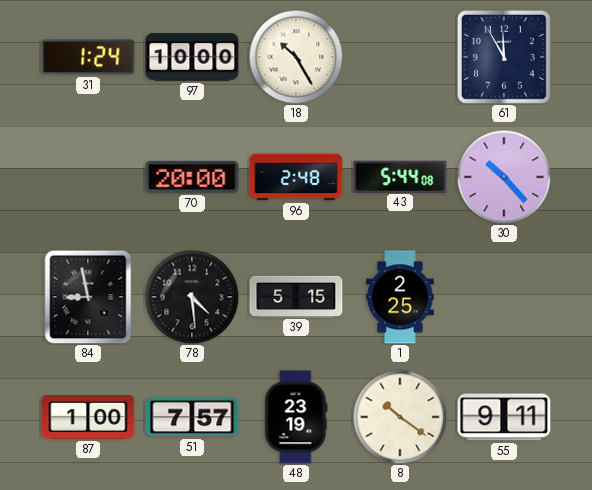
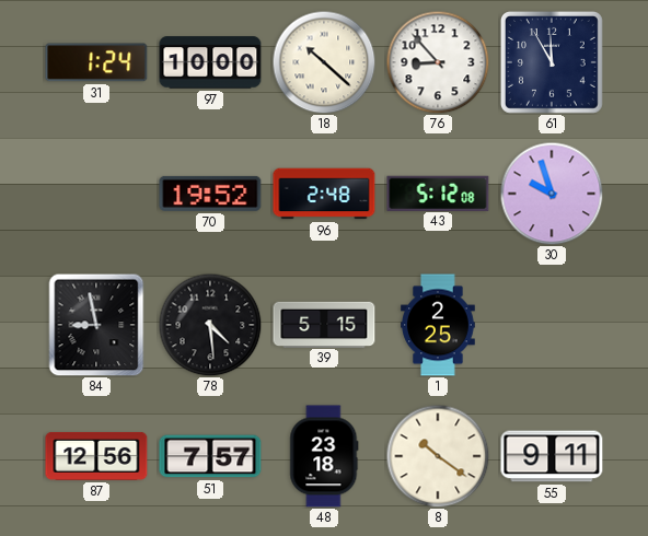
18: 10:25 -> 10:22 (324, 62)
76: none -> 8:53 (438, 62)
70: 20:00 -> 19:52 (210, 194)
43: 5:44 -> 5:12 (438, 193)
30: 10:23 -> 9:57 (552, 194)
87: 1:00 -> 12:56 (96, 456)
48: 23:19 -> 23:18 (324, 456)
